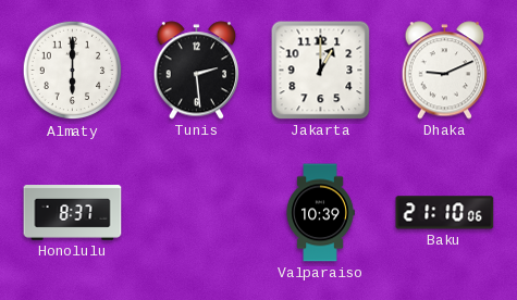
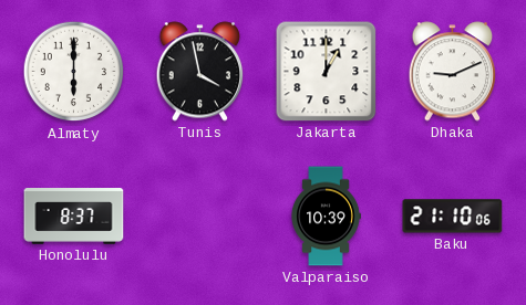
Tunis: 2:29 -> 3:58 (200, 72)
